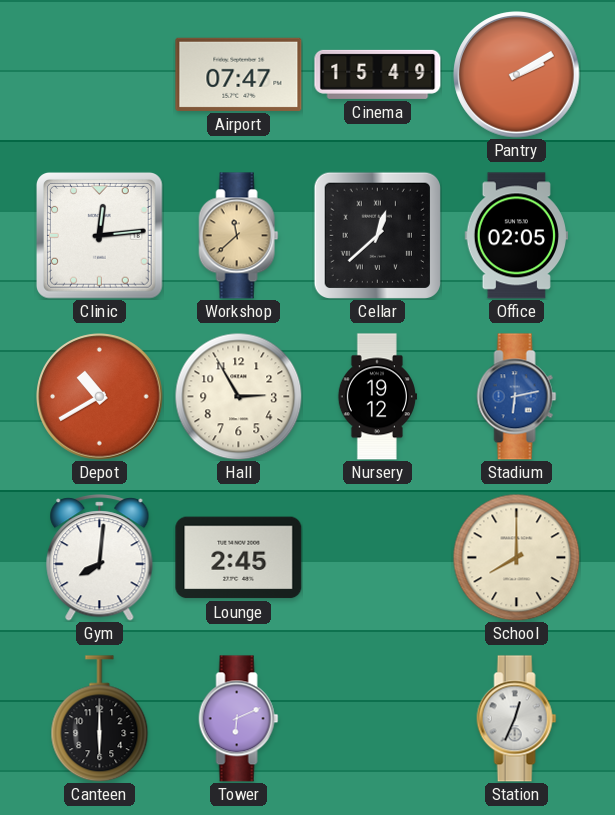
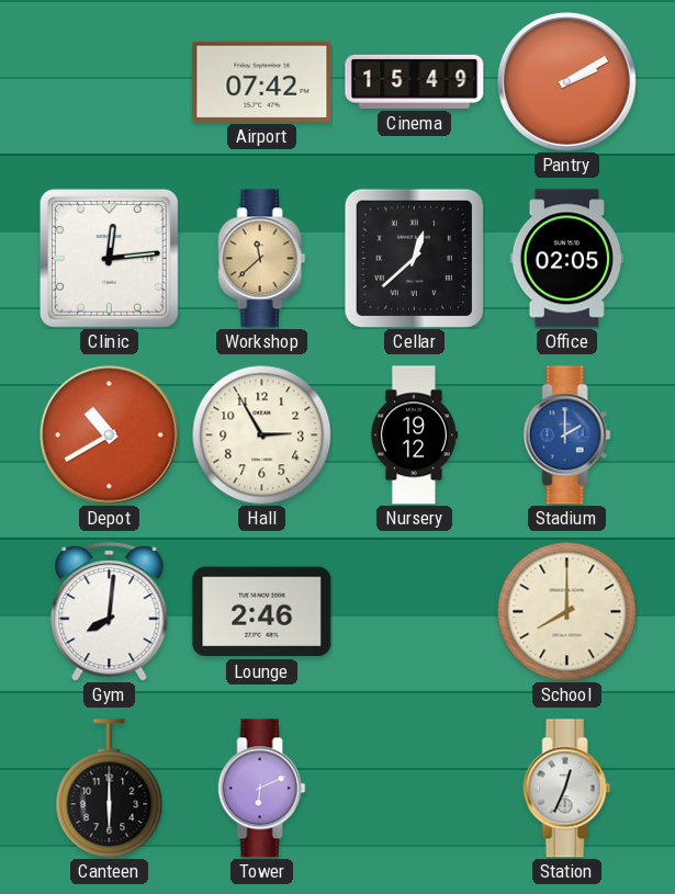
Airport: 07:47 -> 07:42 (262, 81)
Stadium: 6:13 -> 2:00 (567, 435)
Lounge: 2:45 -> 2:46 (262, 612)
